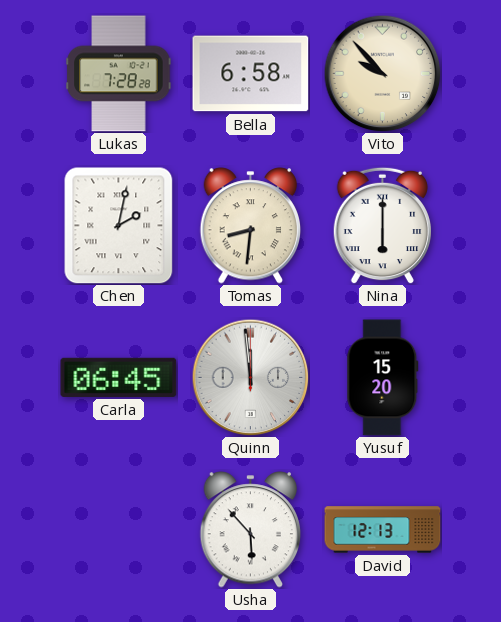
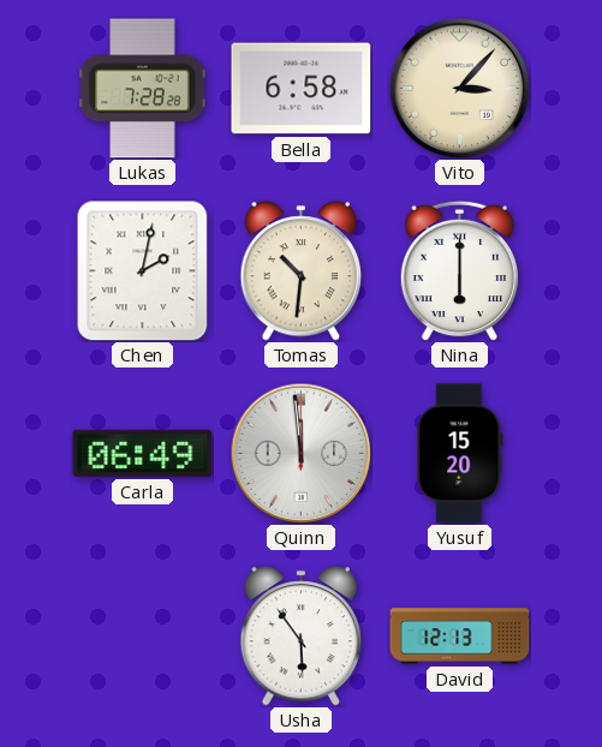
Vito: 9:53 -> 3:07 (459, 88)
Tomas: 8:31 -> 10:31 (302, 271)
Carla: 06:45 -> 06:49 (143, 453)
Usha: 5:53 -> 5:54 (302, 637)
